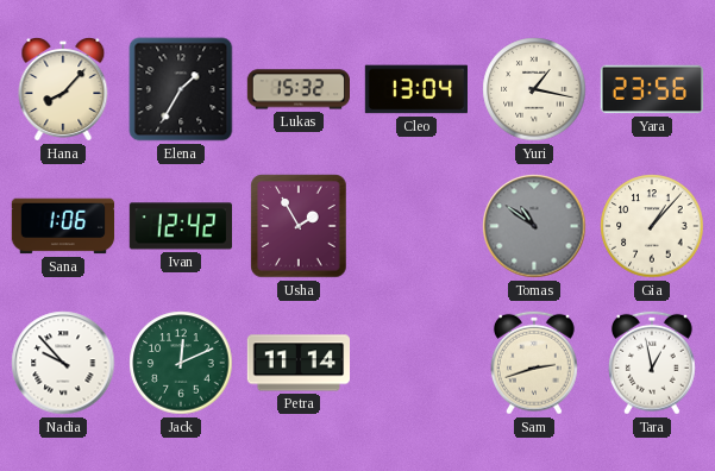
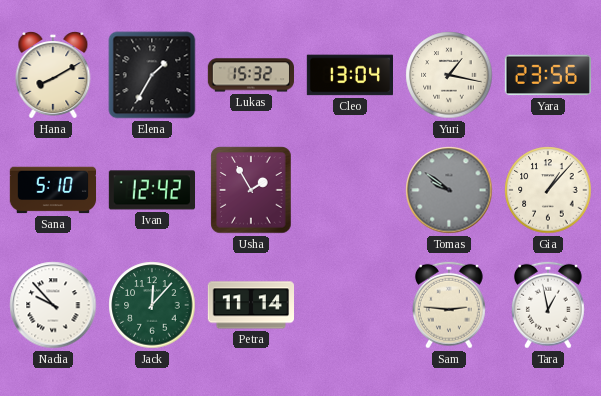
Hana: 8:07 -> 8:10 (53, 75)
Sana: 1:06 -> 5:10 (53, 190)
Tomas: 10:51 -> 9:51 (449, 190)
Jack: 12:11 -> 12:07 (152, 305)
Sam: 2:42 -> 2:46 (449, 305)
